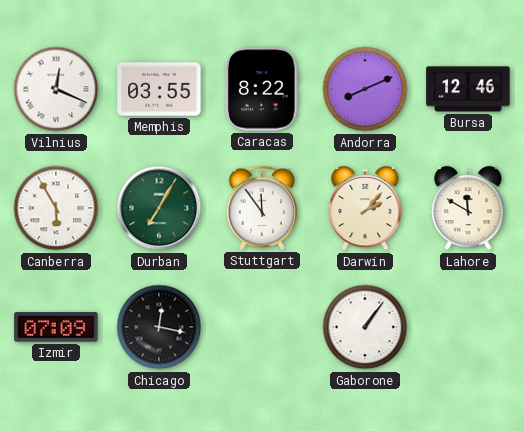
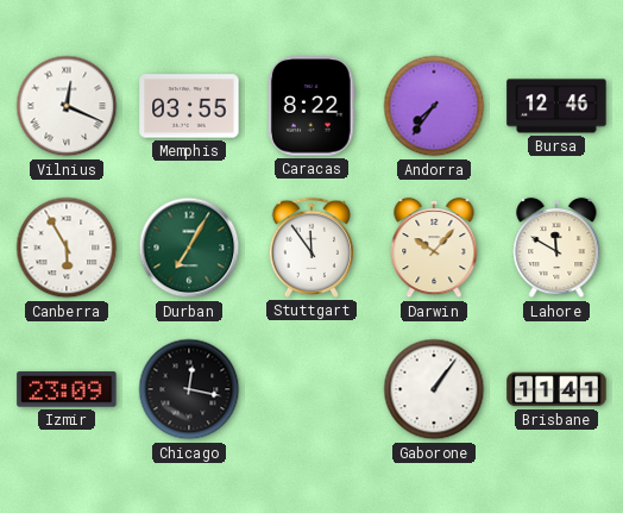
Andorra: 8:11 -> 7:36 (434, 106)
Darwin: 2:07 -> 10:07 (434, 248)
Izmir: 07:09 -> 23:09 (67, 389)
Brisbane: none -> 11:41 (556, 389)
